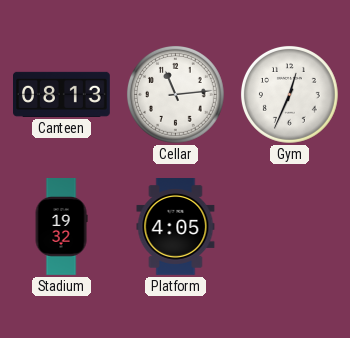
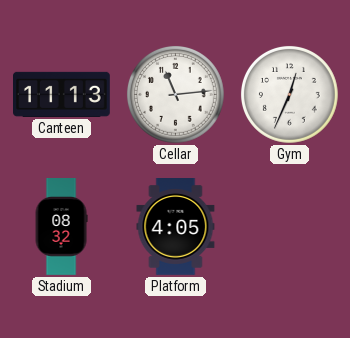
Canteen: 08:13 -> 11:13 (62, 94)
Stadium: 19:32 -> 08:32 (61, 227)
